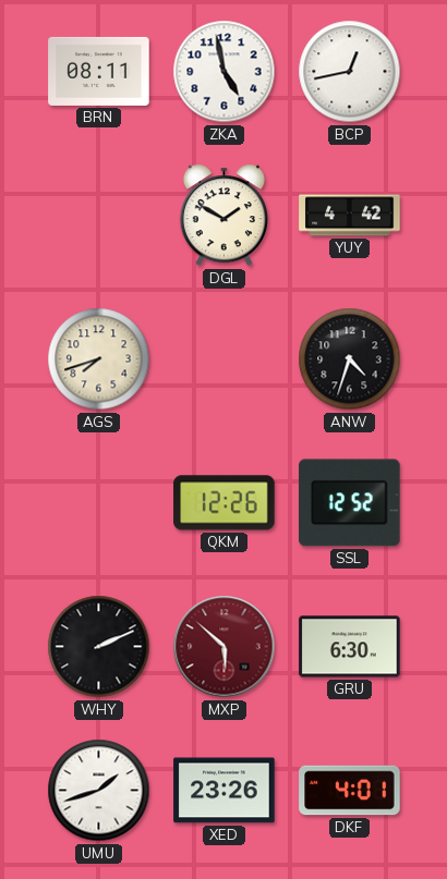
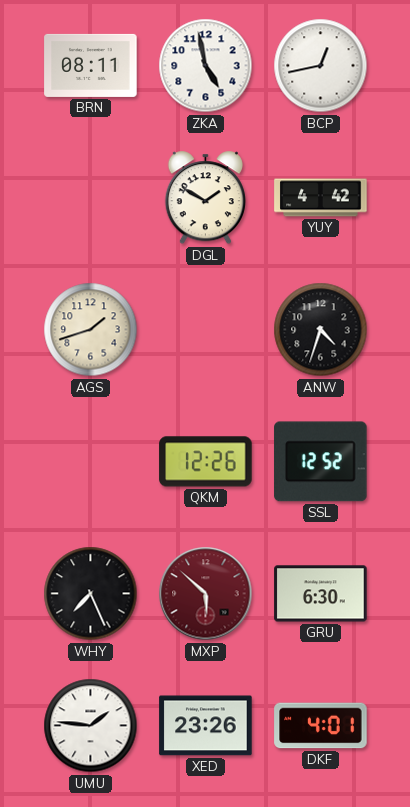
AGS: 7:42 -> 1:42 (91, 330)
WHY: 2:11 -> 7:26 (91, 594)
UMU: 1:42 -> 1:46 (91, 726)
